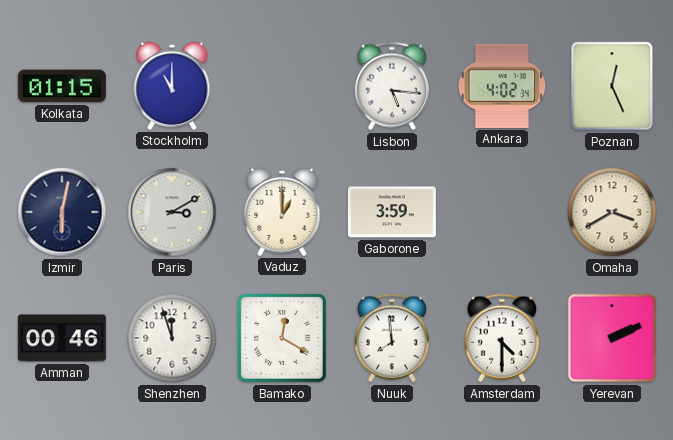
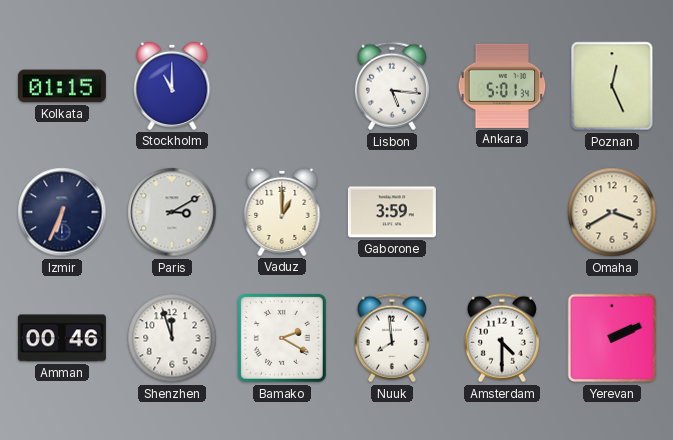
Ankara: 4:02 -> 5:01 (502, 86)
Izmir: 6:02 -> 6:34 (62, 212)
Bamako: 12:20 -> 2:20 (282, 338)
